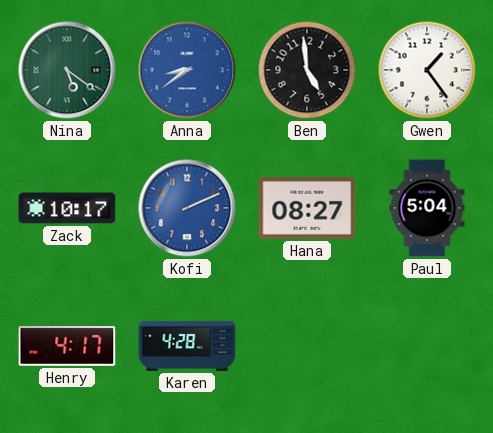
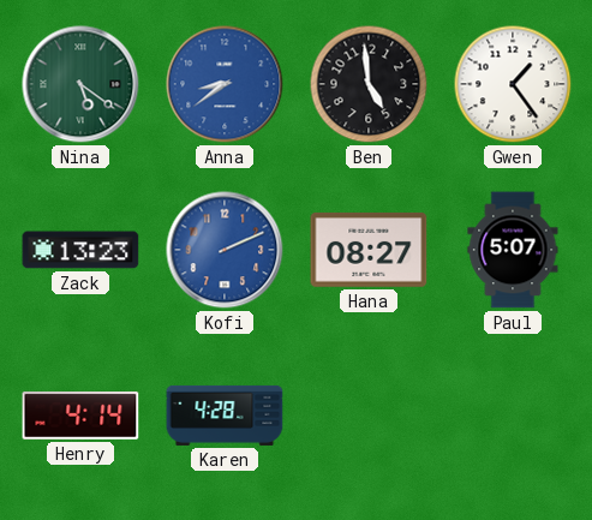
Zack: 10:17 -> 13:23 (80, 250)
Paul: 5:04 -> 5:07 (513, 250)
Henry: 4:17 -> 4:14 (80, 416)
